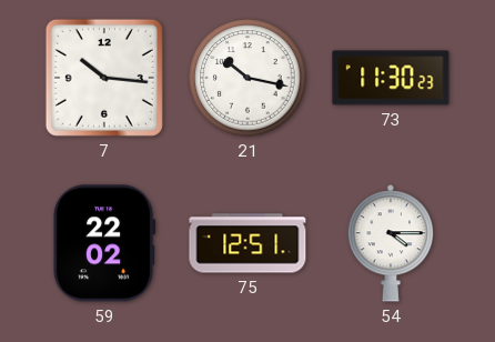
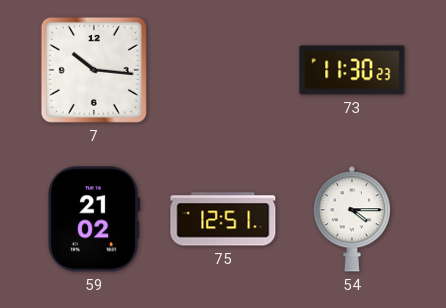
21: 10:17 -> none (247, 78)
59: 22:02 -> 21:02 (94, 219)
